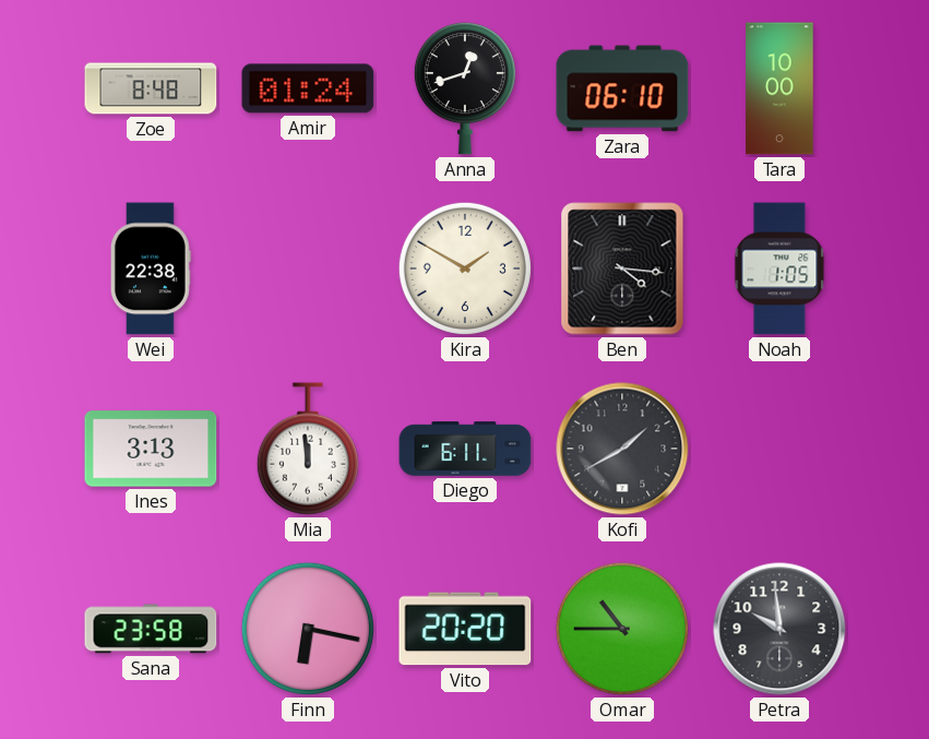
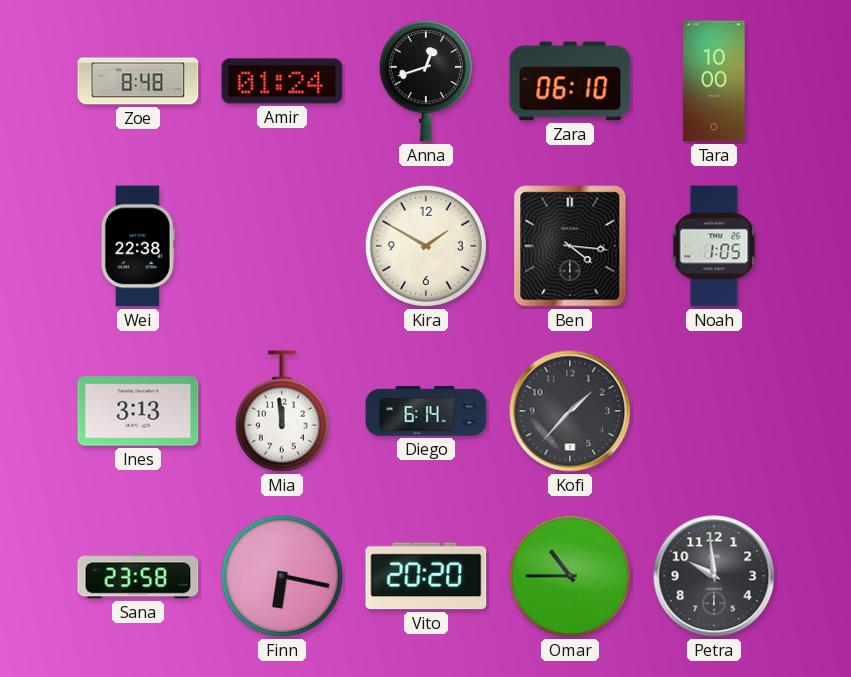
Diego: 6:11 -> 6:14 (426, 411)
Kofi: 1:40 -> 1:37 (570, 411)
